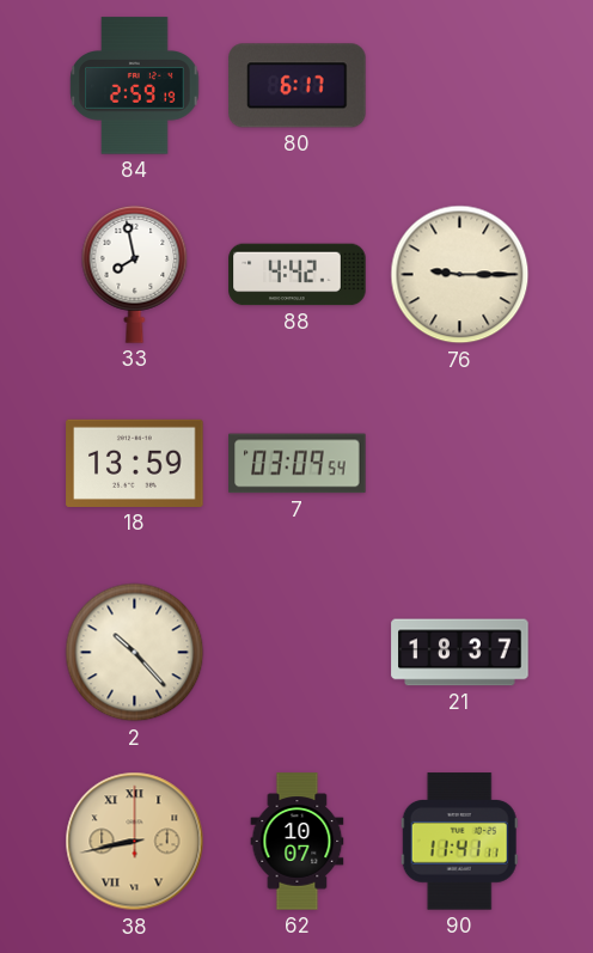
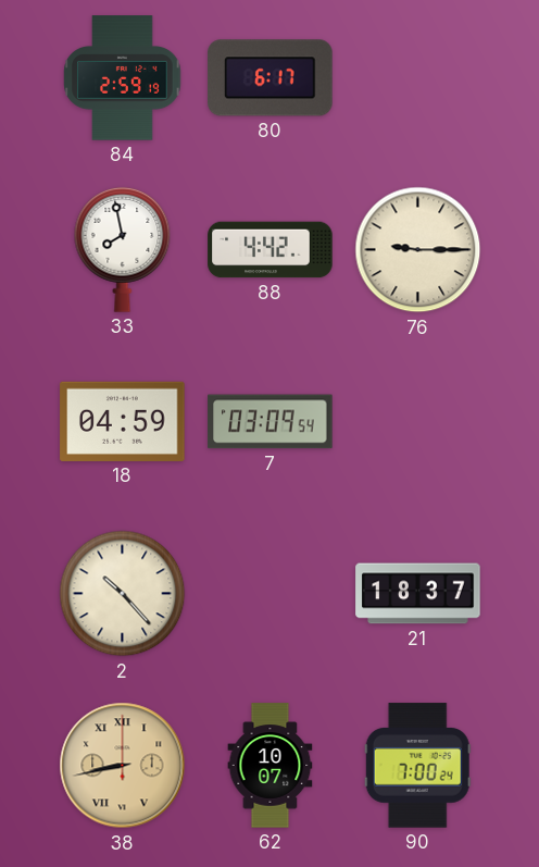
18: 13:59 -> 04:59 (123, 421)
90: 11:41 -> 7:00 (417, 766)
